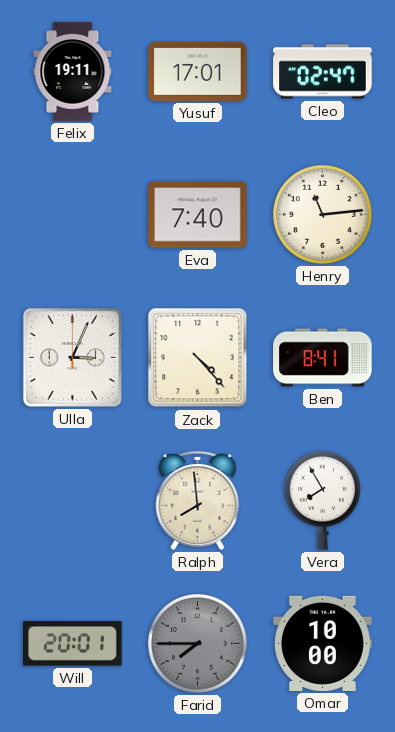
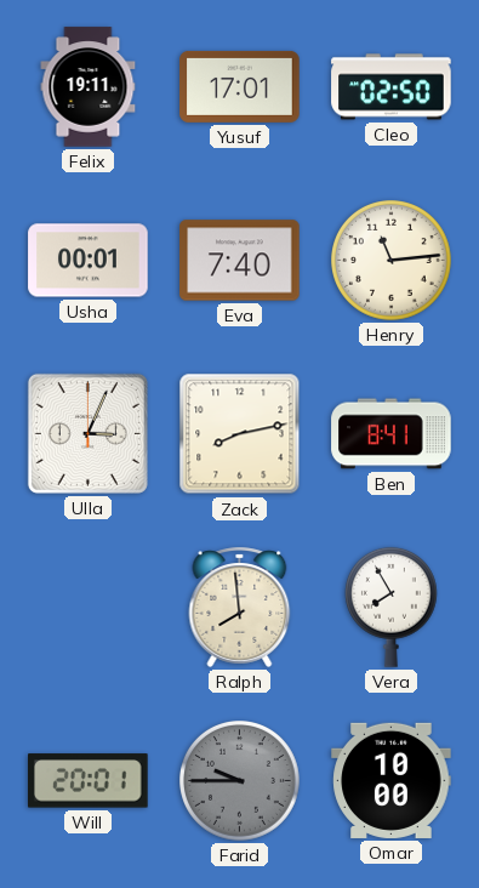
Cleo: 02:47 -> 02:50 (392, 87)
Usha: none -> 00:01 (89, 261)
Zack: 4:23 -> 8:13 (240, 434)
Farid: 7:45 -> 9:45 (240, 781)
